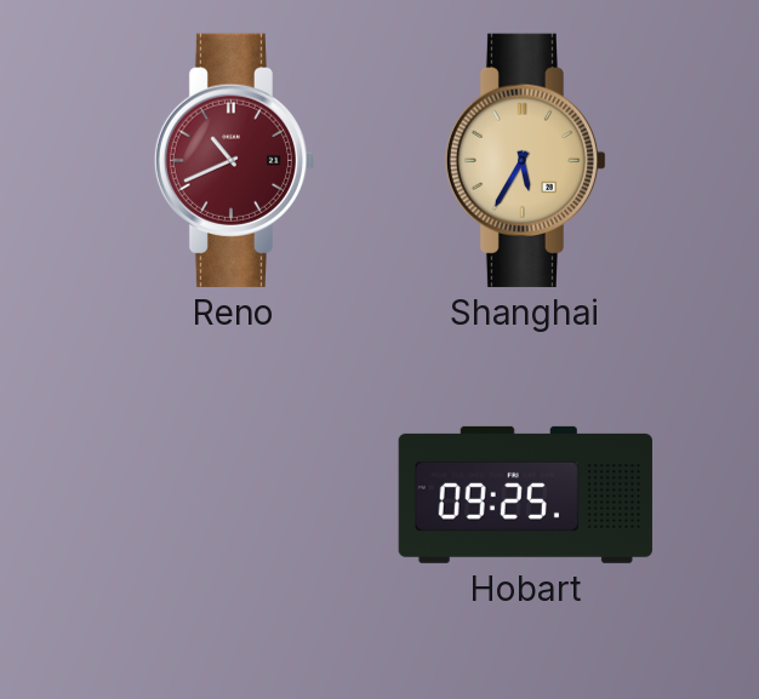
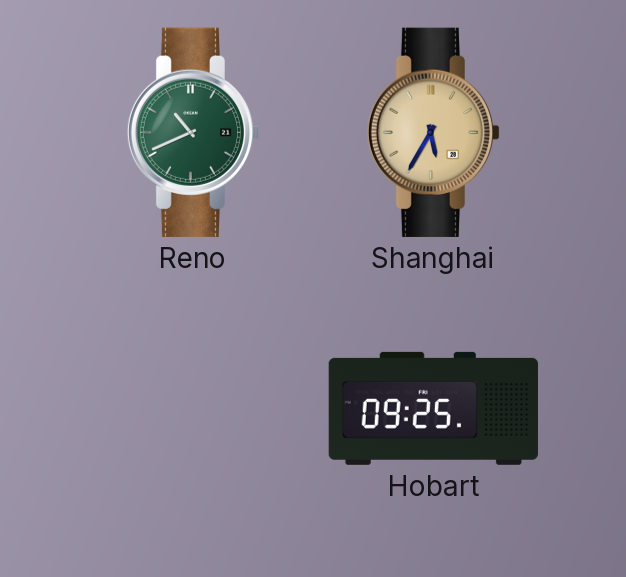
Reno dial: burgundy -> green (194, 132)
